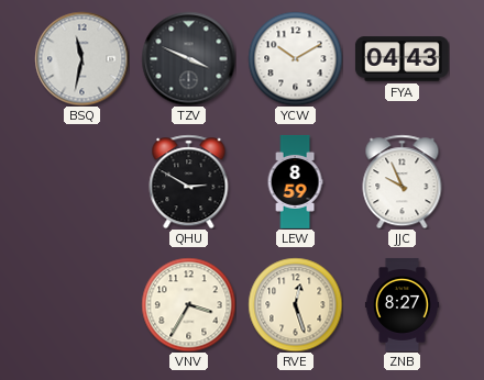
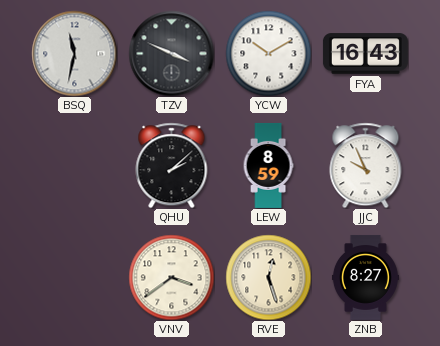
FYA: 04:43 -> 16:43 (365, 54)
QHU: 2:50 -> 2:08 (172, 165)
VNV: 3:35 -> 3:39 (171, 277)
